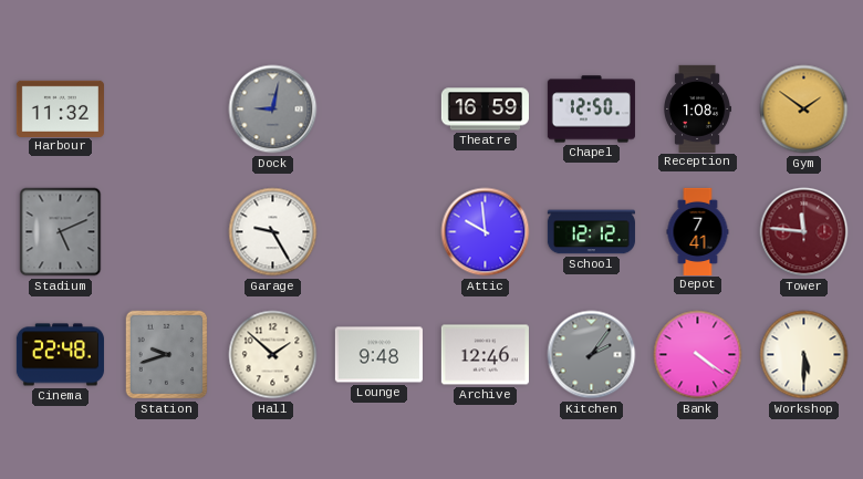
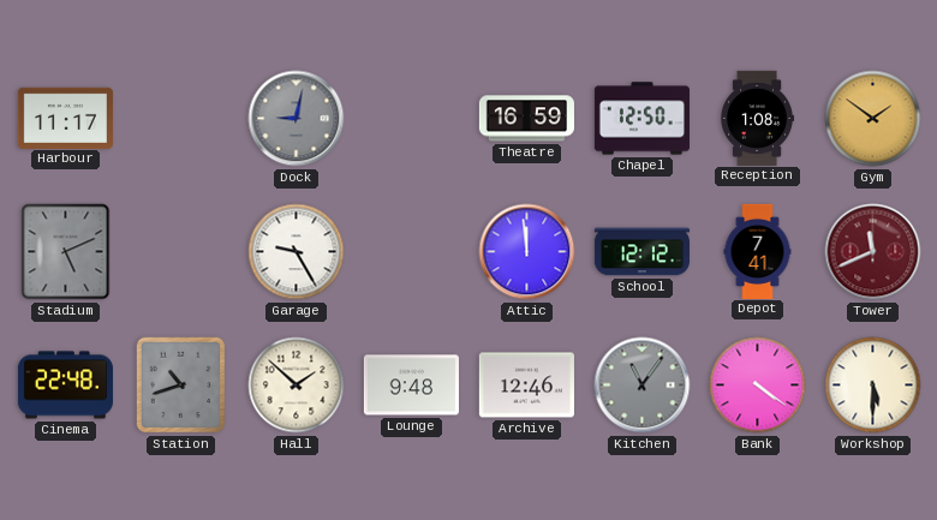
Harbour: 11:32 -> 11:17 (65, 118)
Attic: 9:59 -> 11:59 (527, 252)
Tower: 11:46 -> 11:41 (873, 252)
Station: 9:42 -> 10:42 (181, 385)
Kitchen: 2:06 -> 11:06 (643, 385)
